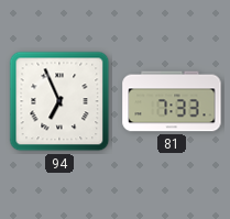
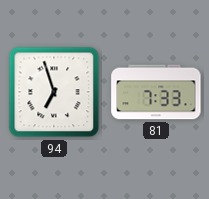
94: 6:56 -> 6:57 (54, 92)
